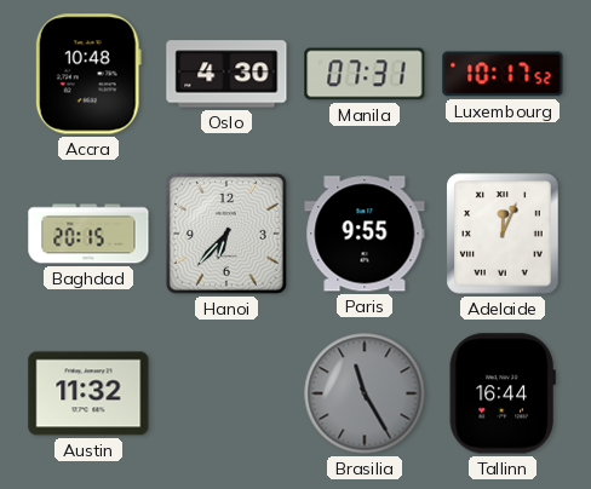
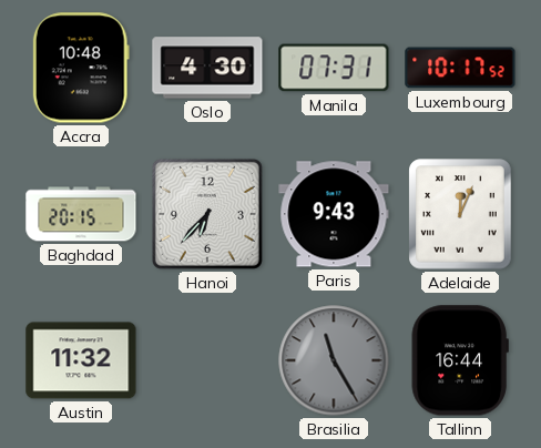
Paris: 9:55 -> 9:43 (334, 214)
